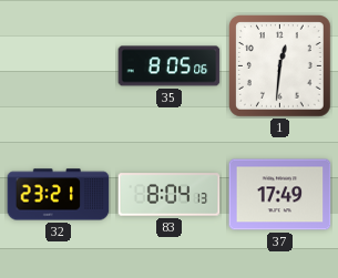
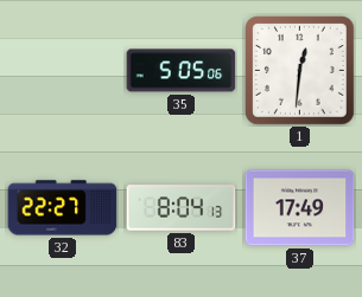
35: 8:05 -> 5:05 (182, 71)
32: 23:21 -> 22:27 (63, 208)
